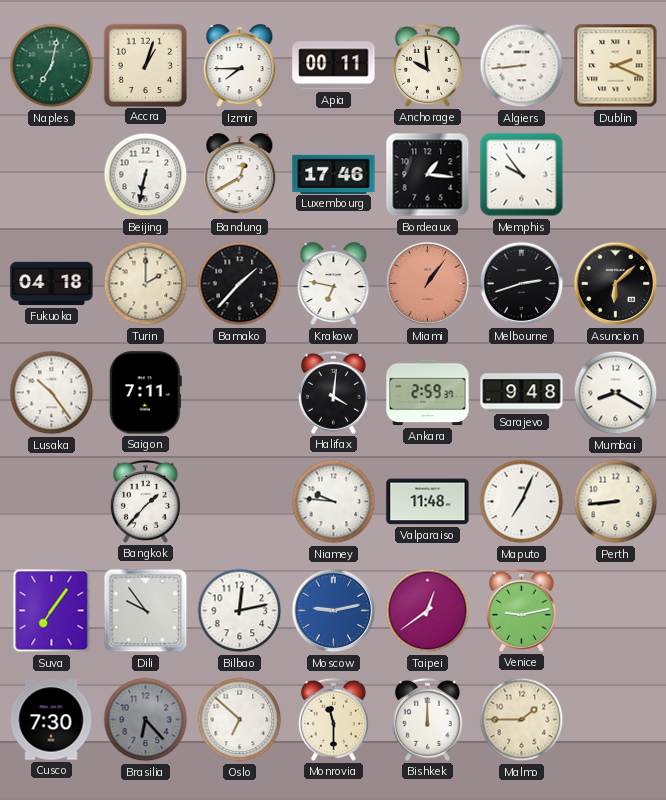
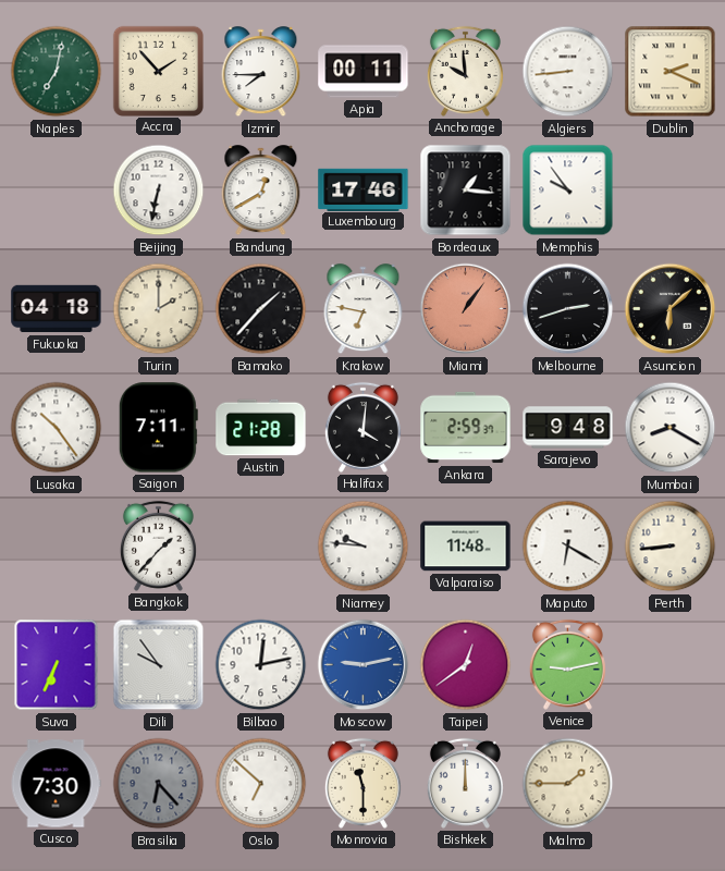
Accra: 1:03 -> 1:53 (158, 71)
Austin: none -> 21:28 (261, 428)
Maputo: 7:04 -> 6:20 (568, 547)
Suva: 7:06 -> 6:34 (57, 665)
